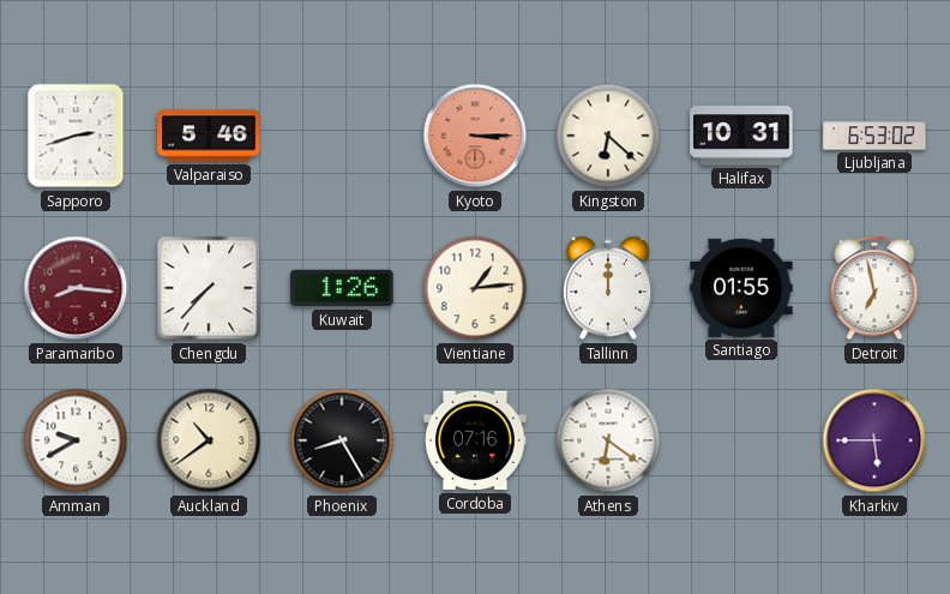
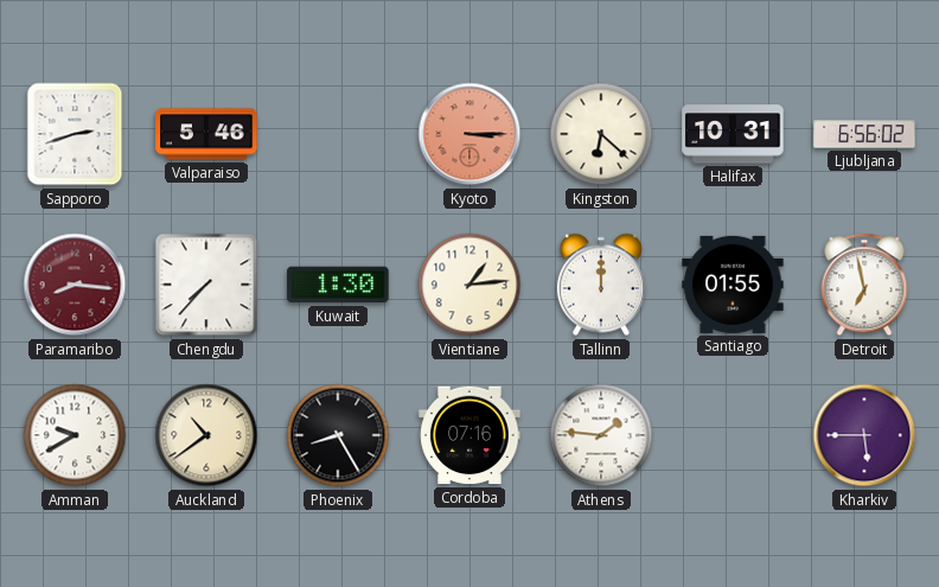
Ljubljana: 6:53 -> 6:56 (864, 134)
Kuwait: 1:26 -> 1:30 (338, 285)
Athens: 6:21 -> 1:46 (601, 435)
